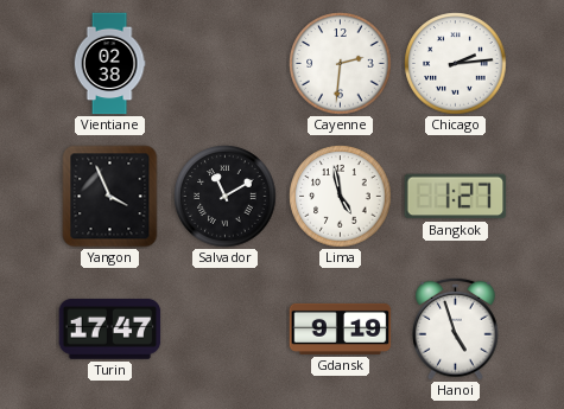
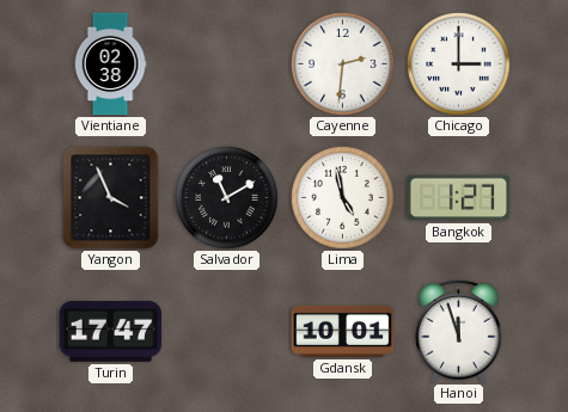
Chicago: 2:14 -> 3:00 (459, 64)
Gdansk: 9:19 -> 10:01 (343, 331)
Hanoi: 4:57 -> 11:57 (459, 331)
